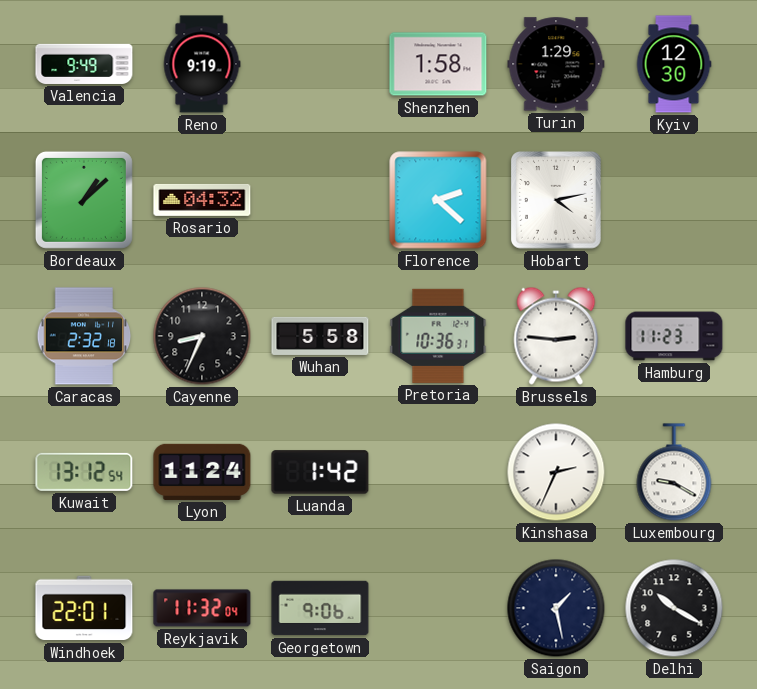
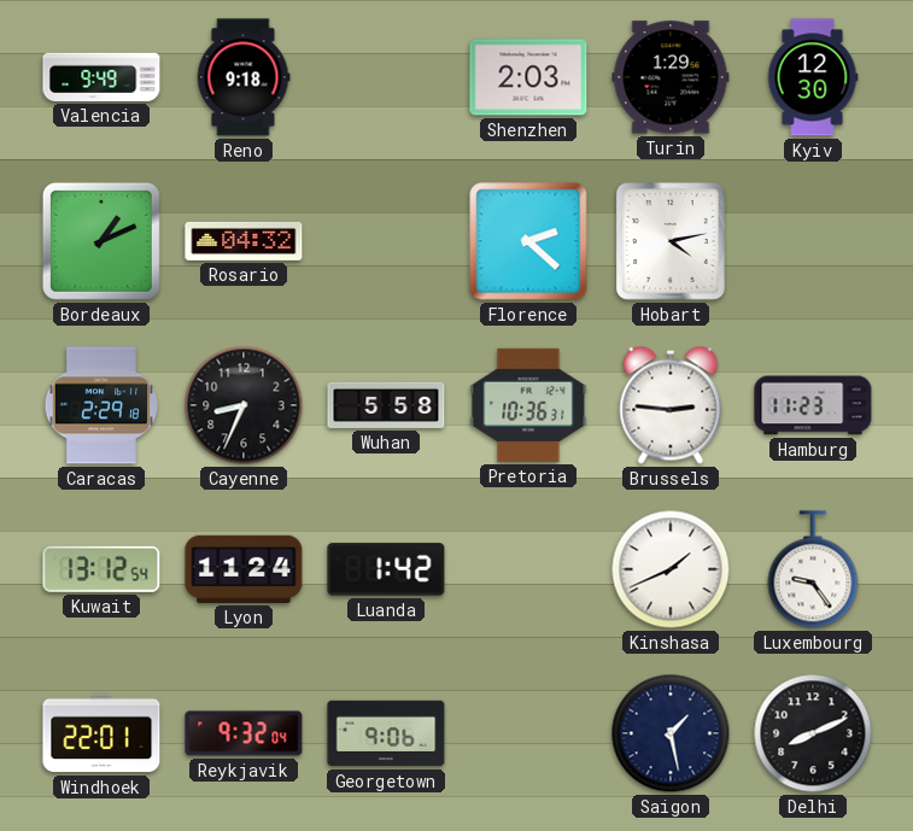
Reno: 9:19 -> 9:18 (244, 77)
Shenzhen: 1:58 -> 2:03 (528, 77)
Bordeaux: 1:08 -> 1:11 (101, 241)
Caracas: 2:32 -> 2:29 (101, 405)
Kinshasa: 2:34 -> 1:41 (671, 569)
Luxembourg: 9:20 -> 9:24 (813, 569)
Reykjavik: 11:32 -> 9:32 (244, 733)
Delhi: 10:20 -> 8:11 (813, 733)
